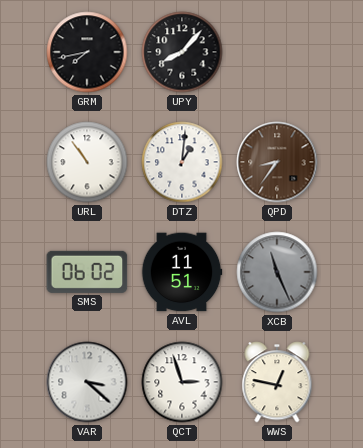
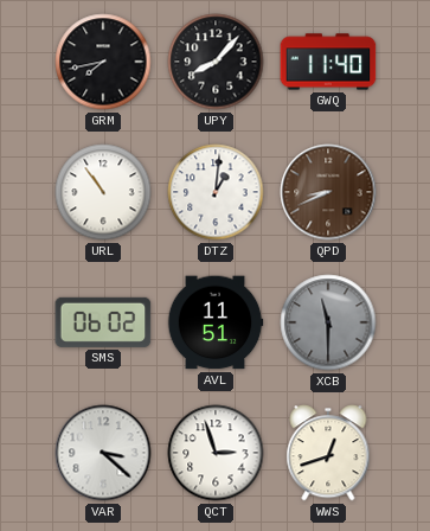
GWQ: none -> 11:40 (328, 62)
QPD: 8:36 -> 8:41 (328, 192)
XCB: 11:26 -> 11:30 (328, 322)
WWS: 12:47 -> 12:42 (328, 453)
